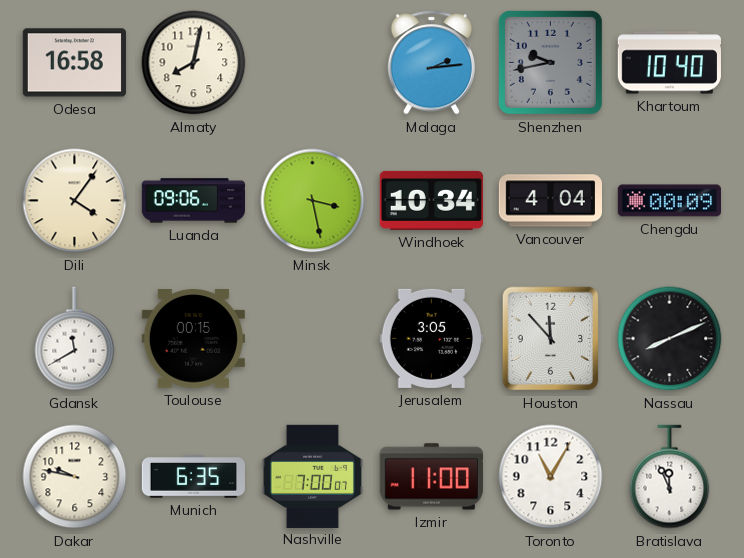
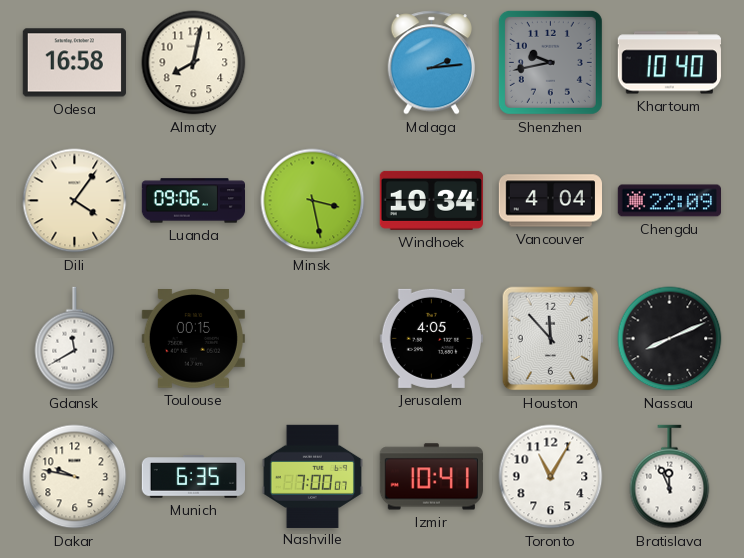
Chengdu: 00:09 -> 22:09 (669, 201)
Jerusalem: 3:05 -> 4:05 (431, 338)
Izmir: 11:00 -> 10:41 (431, 477)
